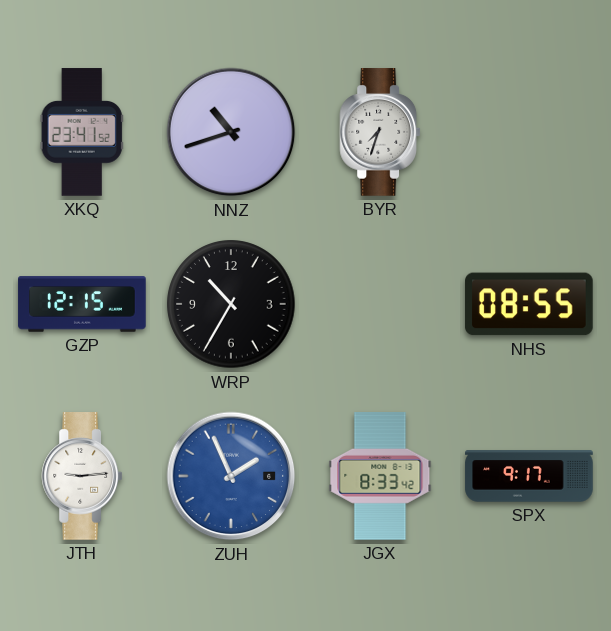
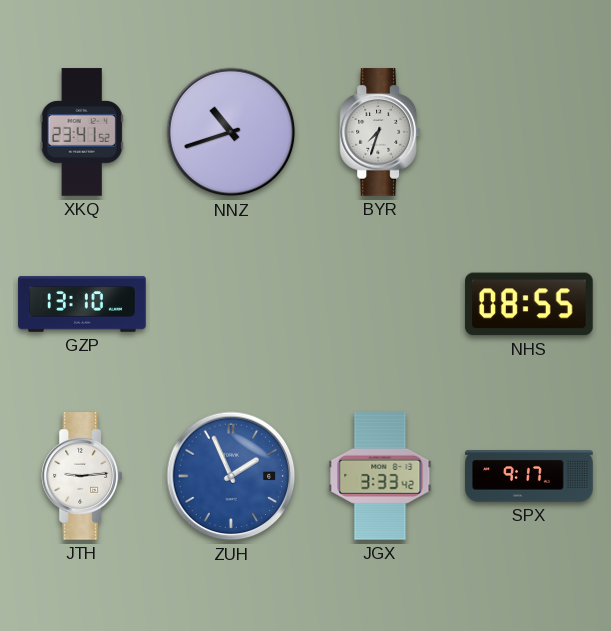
GZP: 12:15 -> 13:10 (82, 304)
WRP: 10:35 -> none (231, 304)
JGX: 8:33 -> 3:33 (380, 476)
